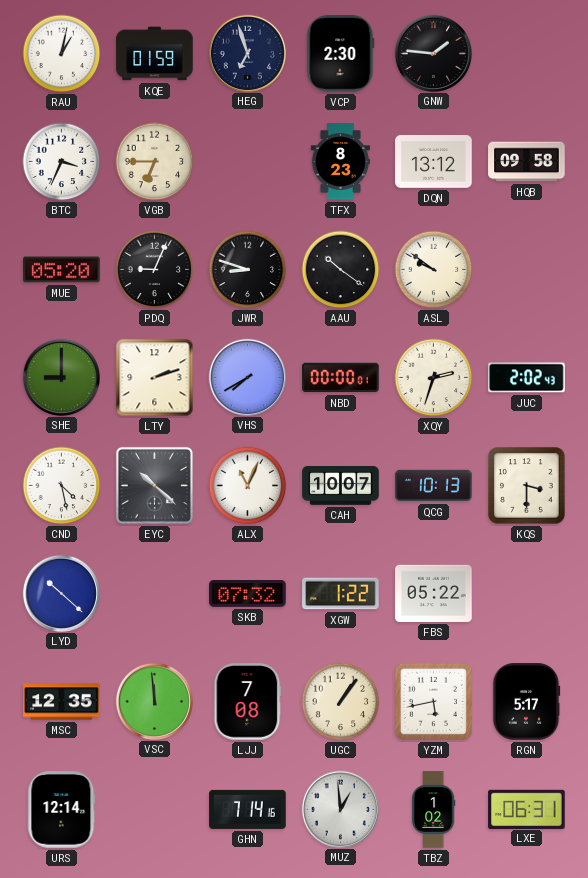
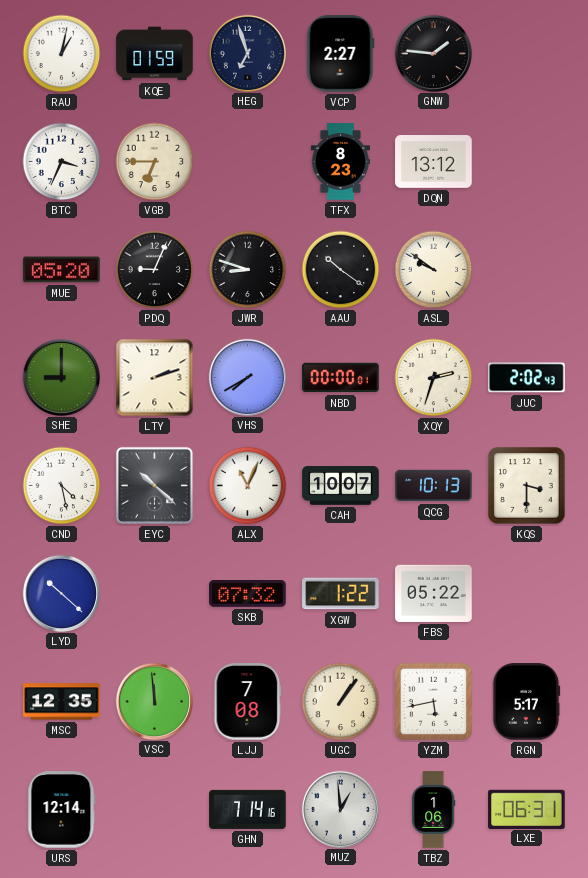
VCP: 2:30 -> 2:27 (341, 54)
HQB: 09:58 -> none (527, 162)
TBZ: 1:02 -> 1:06 (433, 810)
